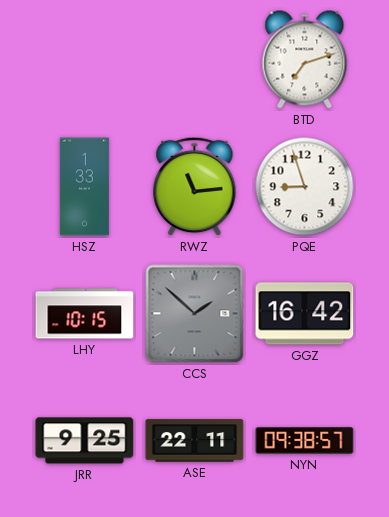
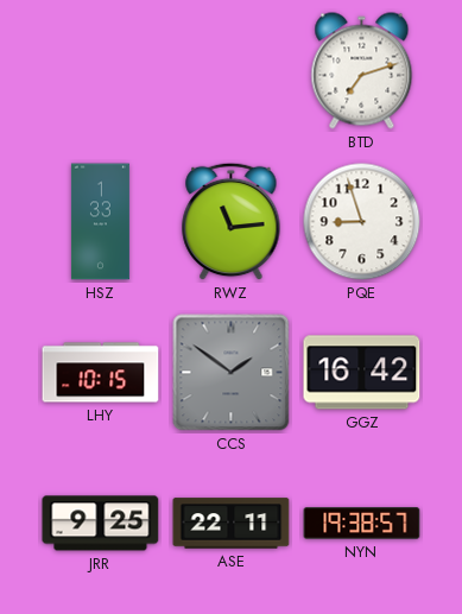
CCS: 1:52 -> 1:51 (232, 373)
NYN: 09:38 -> 19:38 (362, 524)
